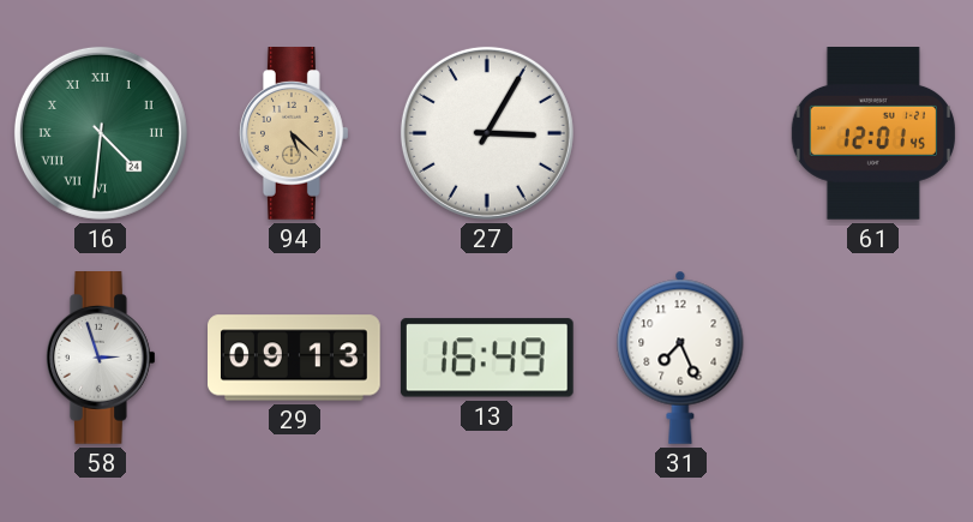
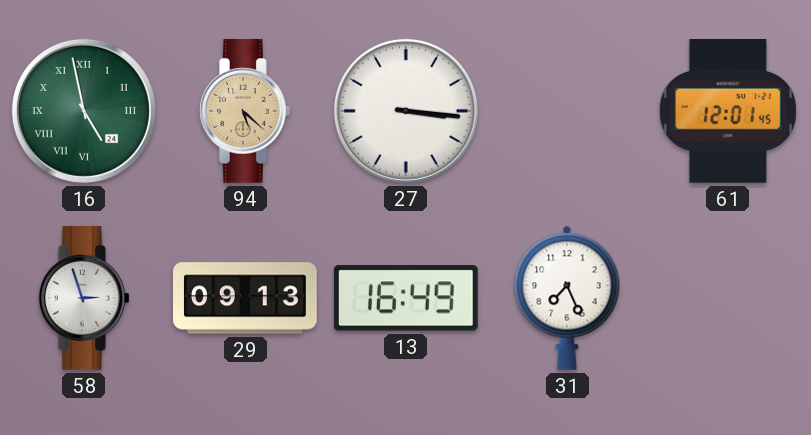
16: 4:31 -> 4:58 (84, 111)
27: 3:05 -> 3:16 (406, 111)
